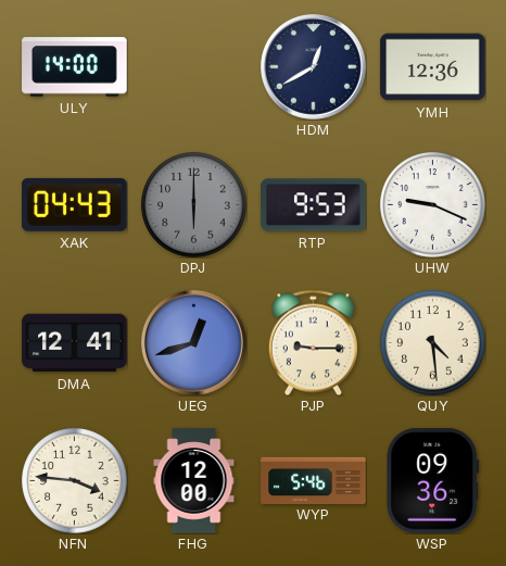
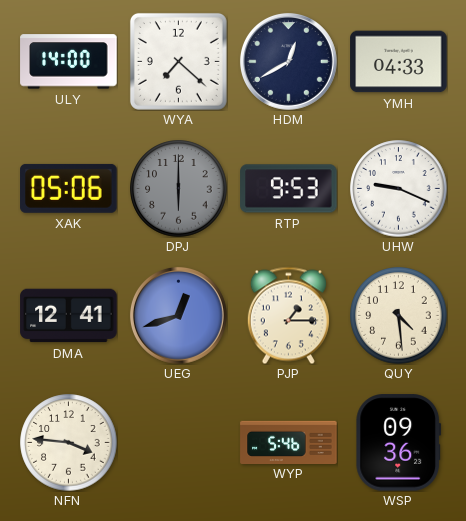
WYA: none -> 7:22 (178, 61)
YMH: 12:36 -> 04:33 (399, 62)
XAK: 04:43 -> 05:06 (69, 188)
PJP: 9:15 -> 1:15 (288, 315)
FHG: 12:00 -> none (194, 481)
